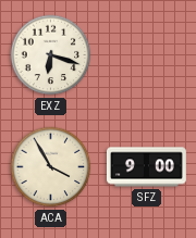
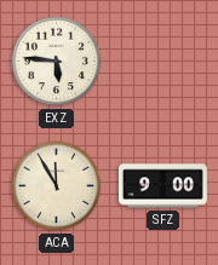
EXZ: 6:18 -> 5:46 (57, 62)
ACA: 3:55 -> 11:55 (57, 186)
